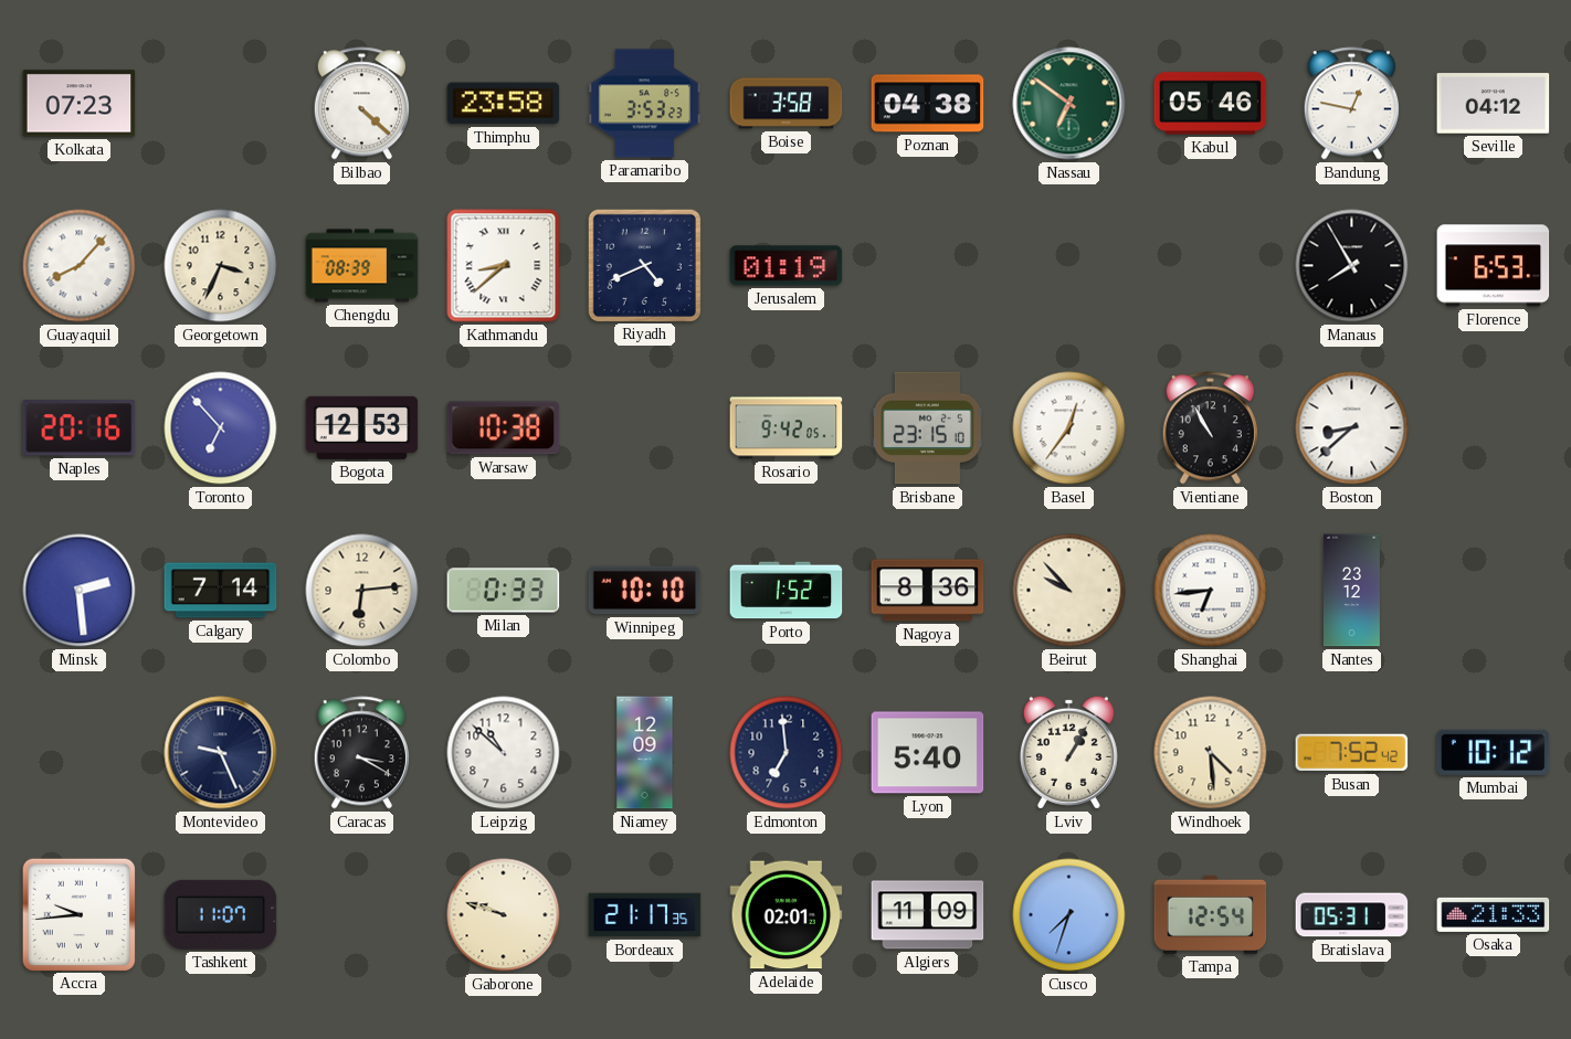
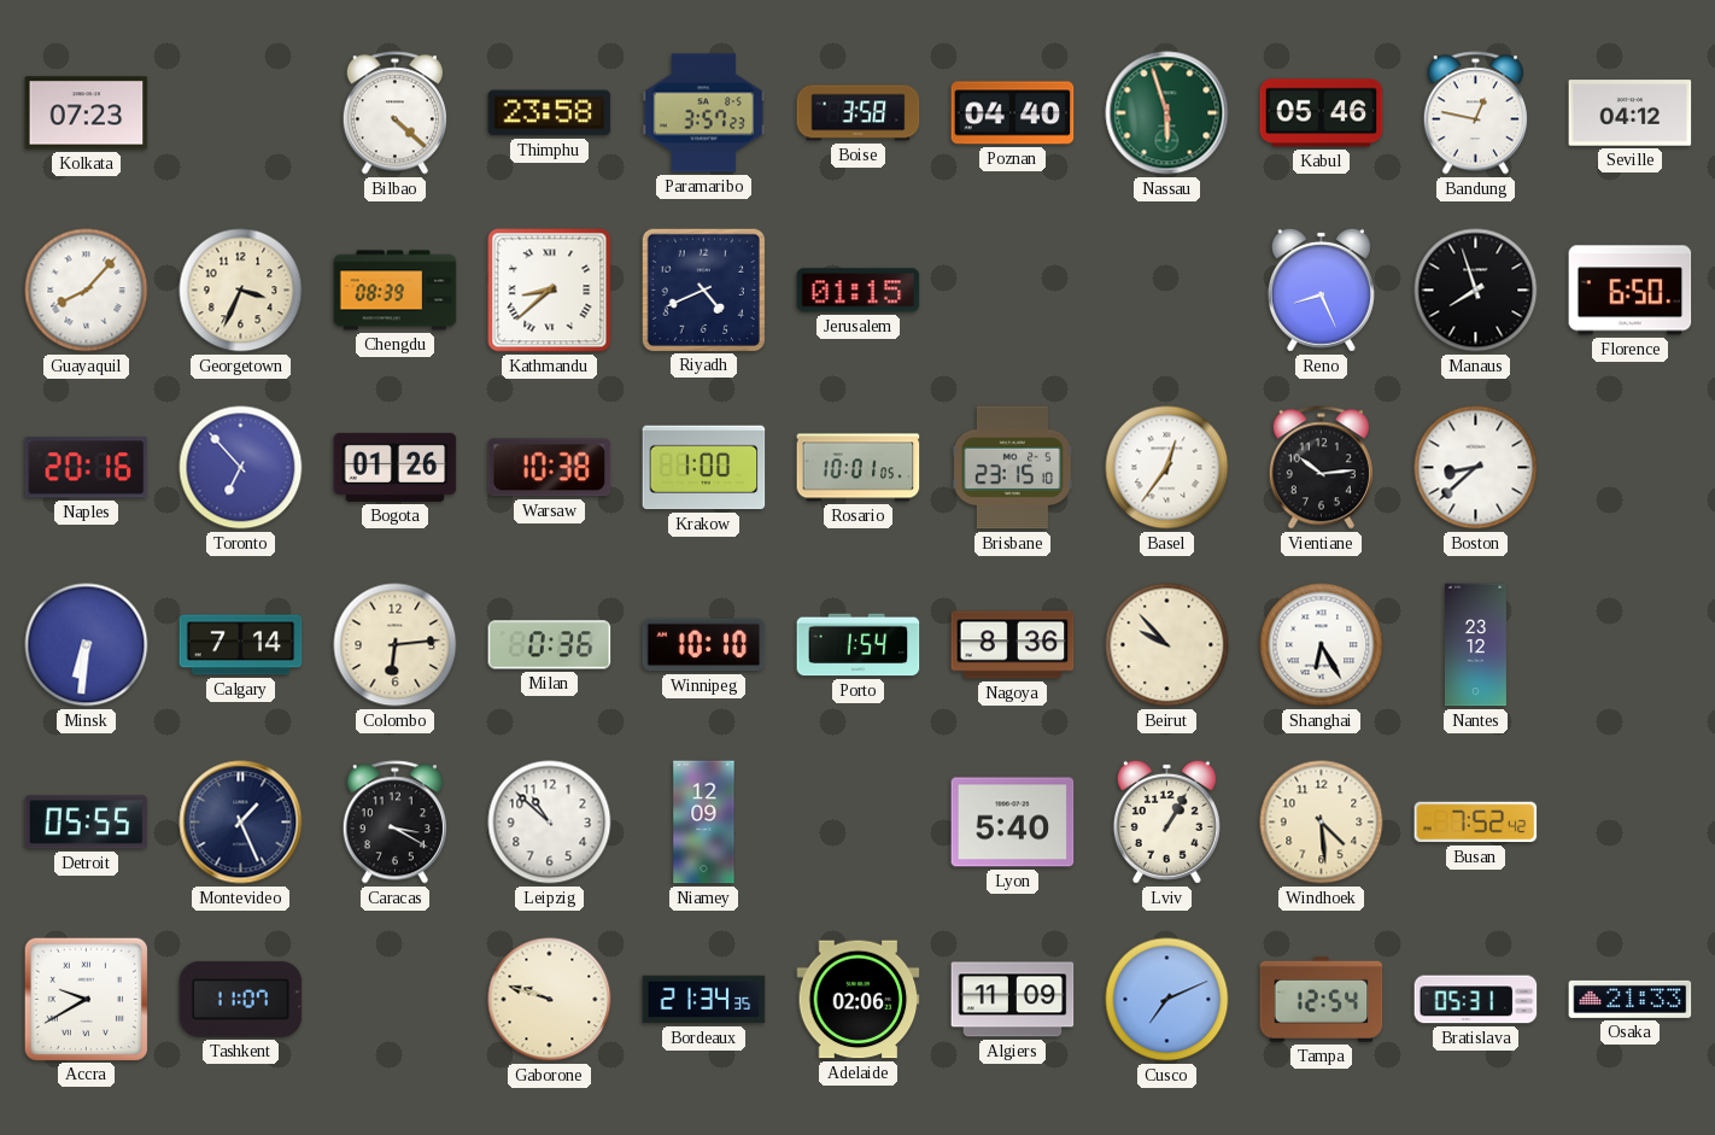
Paramaribo: 3:53 -> 3:57 (704, 113)
Poznan: 04:38 -> 04:40 (1013, 113)
Nassau: 6:51 -> 5:57 (1167, 113)
Jerusalem: 01:19 -> 01:15 (859, 291)
Reno: none -> 8:26 (1321, 289)
Manaus: 7:55 -> 7:57 (1476, 291)
Florence: 6:53 -> 6:50 (1631, 291)
Bogota: 12:53 -> 01:26 (396, 467)
Krakow: none -> 1:00 (704, 468)
Rosario: 9:42 -> 10:01 (859, 468)
Vientiane: 10:55 -> 10:14 (1321, 468)
Minsk: 2:29 -> 6:31 (87, 645)
Milan: 0:33 -> 0:36 (550, 645)
Porto: 1:52 -> 1:54 (859, 645)
Shanghai: 6:44 -> 6:25 (1322, 645)
Detroit: none -> 05:55 (87, 823)
Montevideo: 9:26 -> 1:26 (241, 823)
Edmonton: 6:59 -> none (787, 753)
Mumbai: 10:12 -> none (1494, 752)
Accra: 9:44 -> 9:40 (86, 999)
Bordeaux: 21:17 -> 21:34 (704, 1000)
Adelaide: 02:01 -> 02:06 (859, 1000)
Cusco: 7:33 -> 7:11 (1167, 1000)
